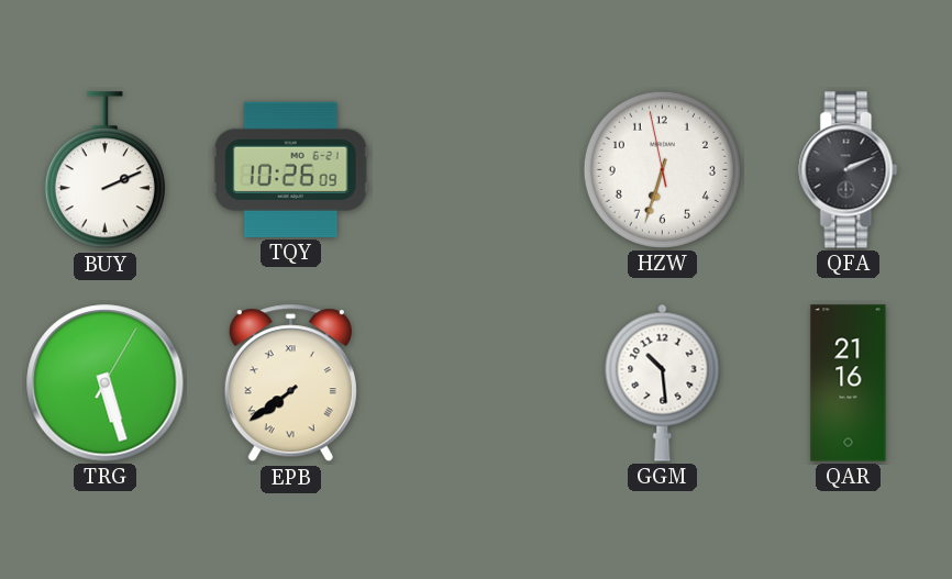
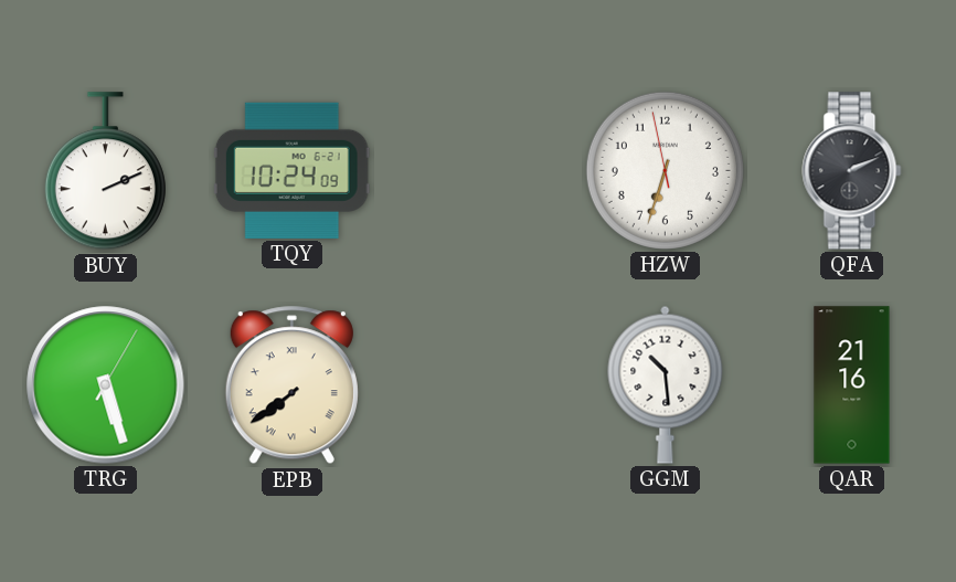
TQY: 10:26 -> 10:24 (291, 170)
